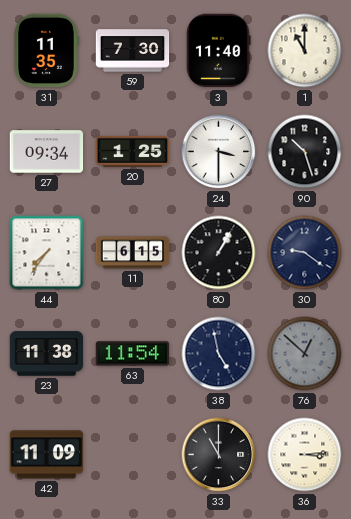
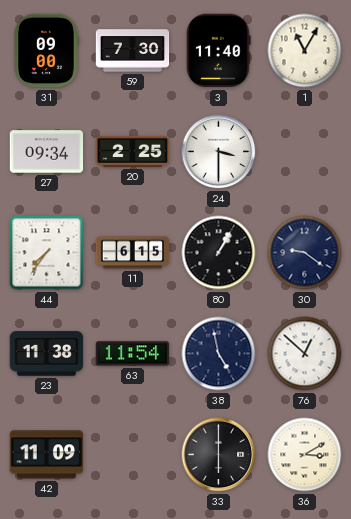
31: 11:35 -> 09:00 (46, 51)
1: 11:00 -> 11:05 (305, 51)
20: 1:25 -> 2:25 (133, 151)
90: 10:27 -> none (305, 152)
76 dial: grey -> white (305, 354)
33: 11:00 -> 6:00 (219, 455)
36: 3:14 -> 3:10 (305, 455)
